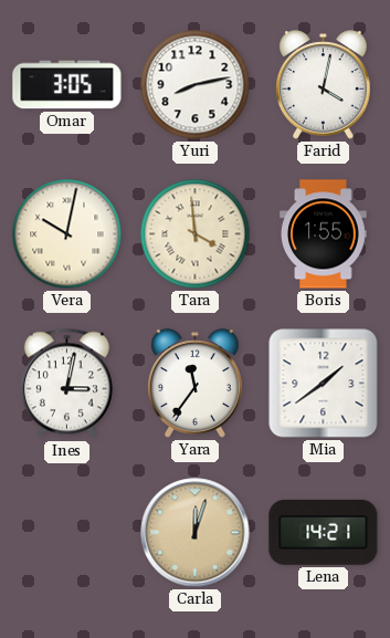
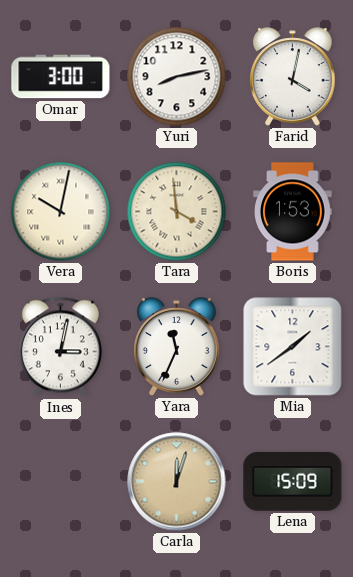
Omar: 3:05 -> 3:00 (61, 77)
Boris: 1:55 -> 1:53 (293, 212)
Yara: 11:36 -> 11:34 (177, 347)
Lena: 14:21 -> 15:09 (293, 481)
